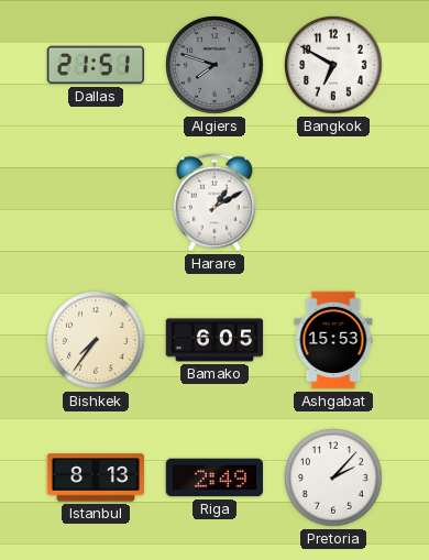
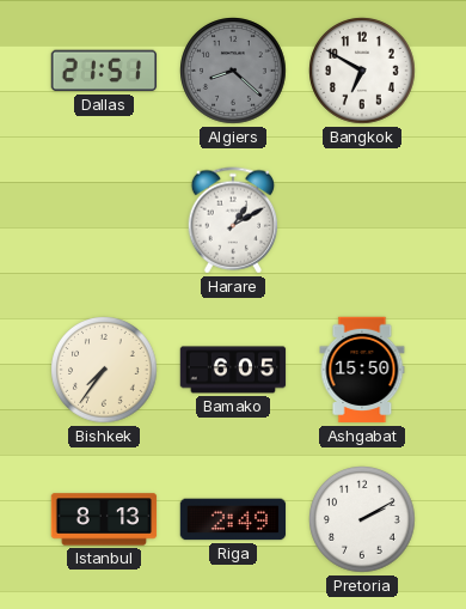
Algiers: 7:48 -> 8:22 (233, 71)
Ashgabat: 15:53 -> 15:50 (362, 370)
Pretoria: 2:07 -> 2:10 (362, 519)
